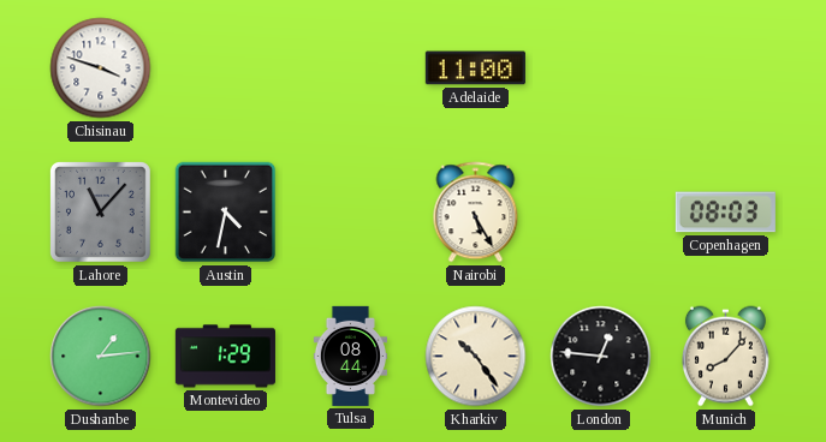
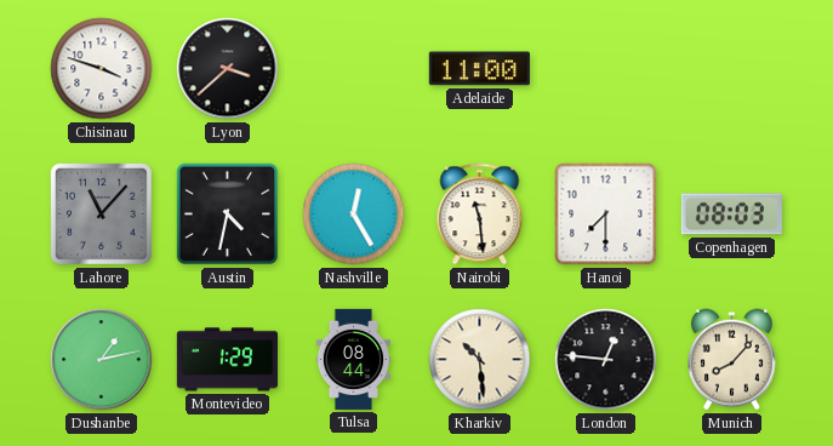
Lyon: none -> 3:38 (228, 69)
Nashville: none -> 12:25 (354, 215)
Nairobi: 5:25 -> 11:29 (480, 215)
Hanoi: none -> 7:30 (606, 215)
Dushanbe: 1:14 -> 1:13 (102, 360)
Kharkiv: 10:24 -> 10:29 (480, 360)
